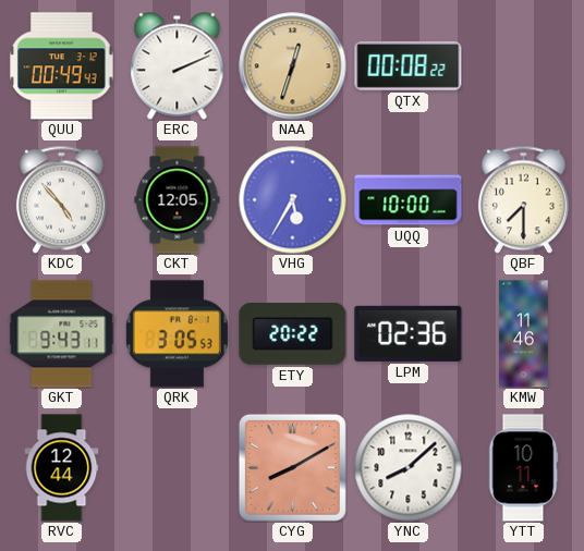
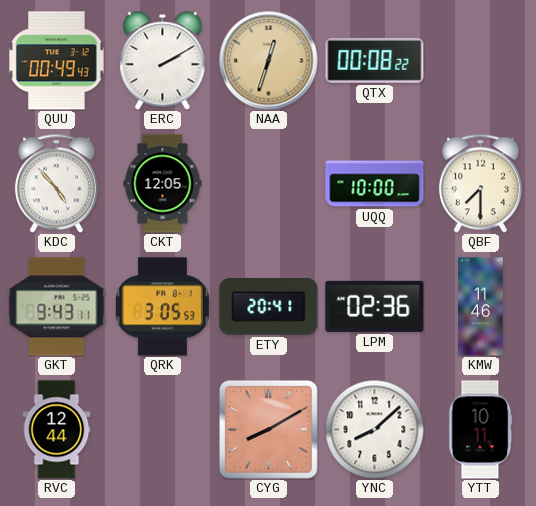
ERC: 2:11 -> 2:10 (163, 61)
VHG: 5:35 -> none (293, 200)
ETY: 20:22 -> 20:41 (269, 307)
